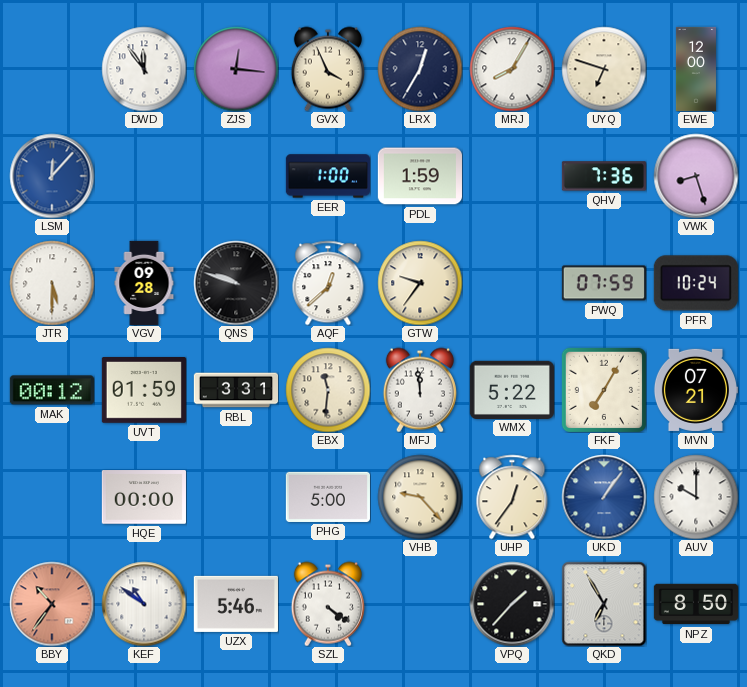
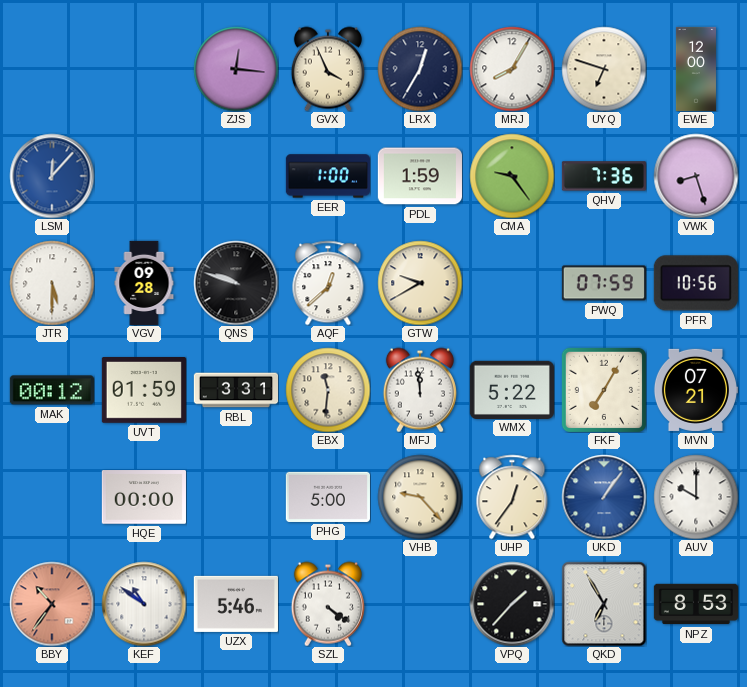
DWD: 11:54 -> none (144, 69)
CMA: none -> 9:24 (512, 176)
GTW: 9:36 -> 9:40 (420, 283)
PFR: 10:24 -> 10:56 (696, 283)
NPZ: 8:50 -> 8:53 (695, 604)
